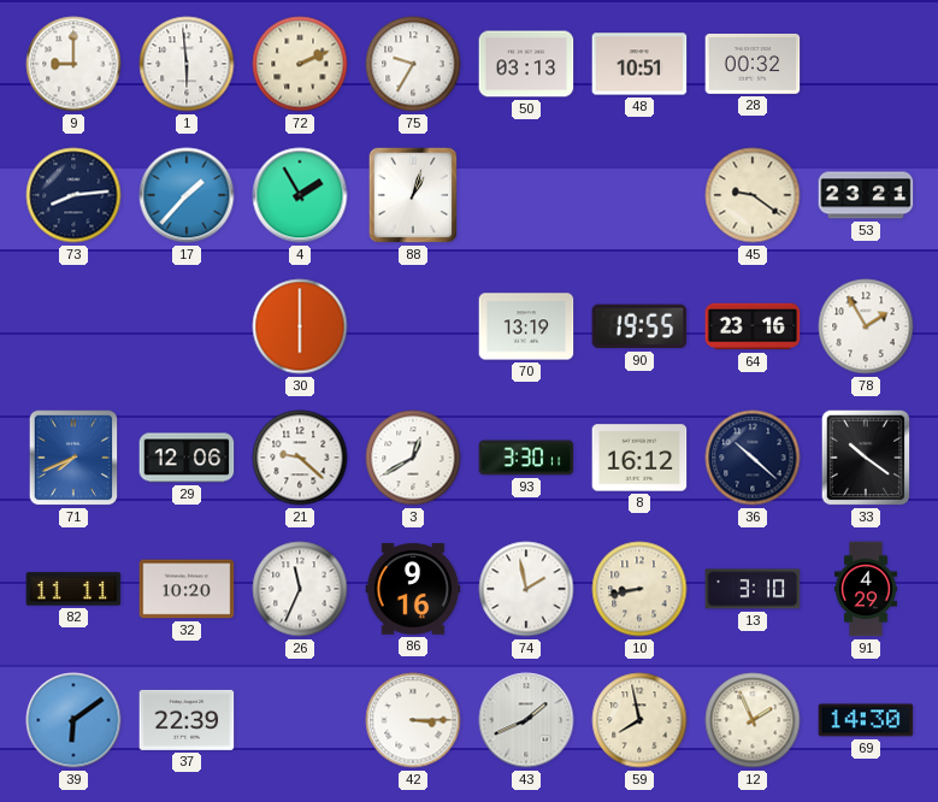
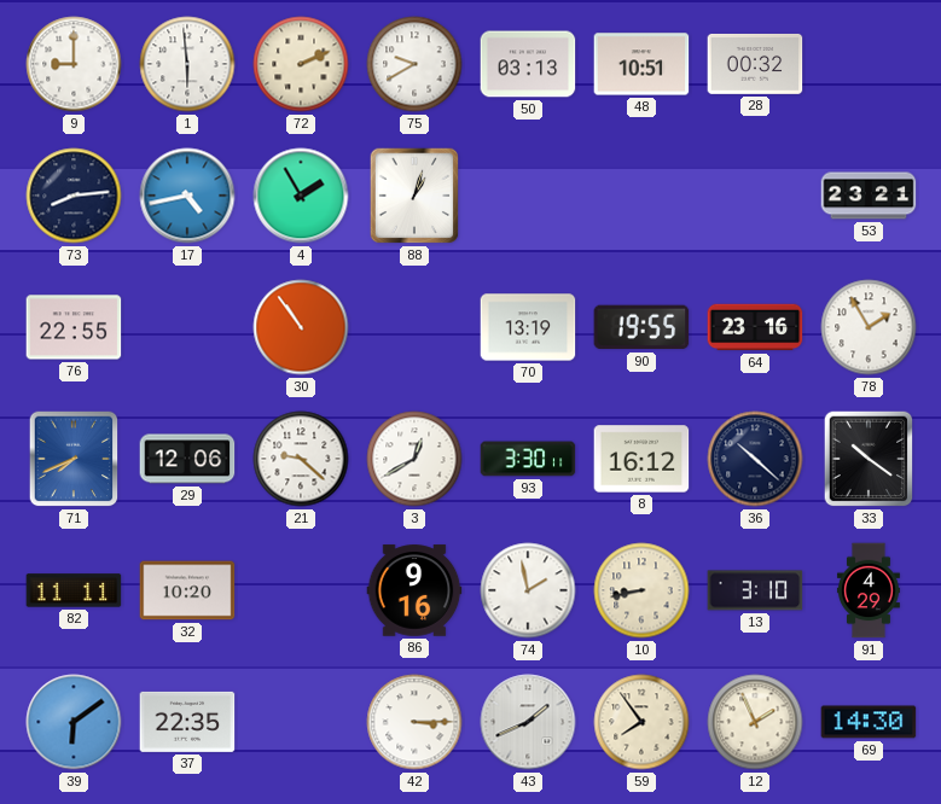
75: 9:35 -> 9:40 (414, 64)
17: 1:37 -> 4:43 (187, 196)
45: 9:21 -> none (753, 195)
76: none -> 22:55 (74, 327)
30: 6:00 -> 10:54 (301, 327)
26: 11:34 -> none (300, 589)
37: 22:39 -> 22:35 (187, 722)
59: 7:58 -> 7:54 (641, 722)
